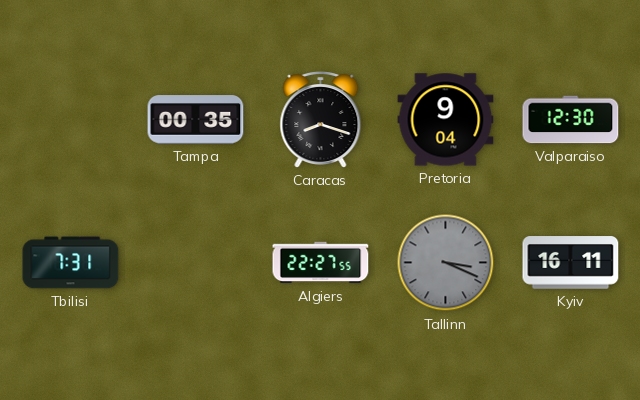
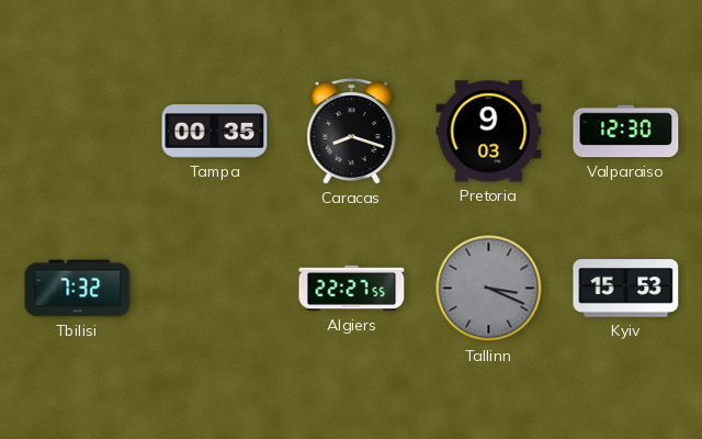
Pretoria: 9:04 -> 9:03 (489, 132)
Tbilisi: 7:31 -> 7:32 (78, 289)
Kyiv: 16:11 -> 15:53 (626, 289)
